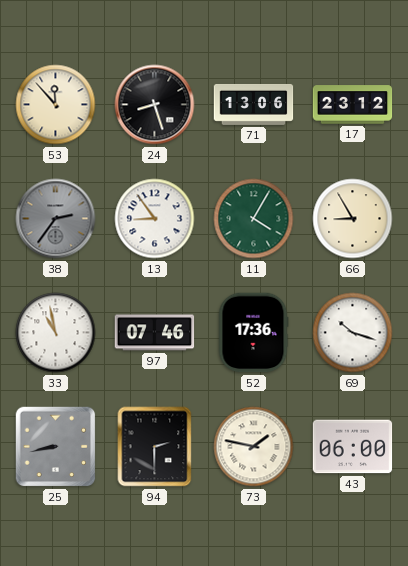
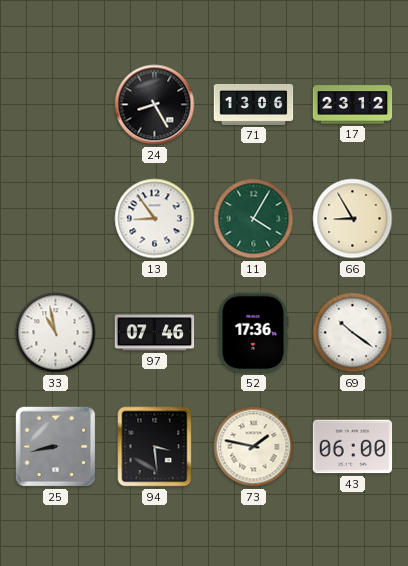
53: 11:53 -> none (56, 105)
24: 8:27 -> 8:25 (155, 105)
38: 2:36 -> none (56, 219)
69: 10:18 -> 10:21 (353, 333)
94: 2:30 -> 3:29 (155, 447)
